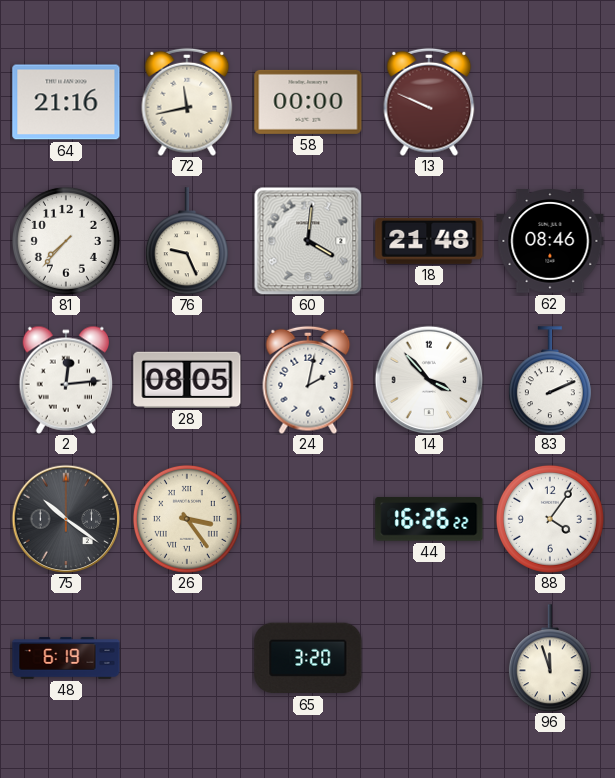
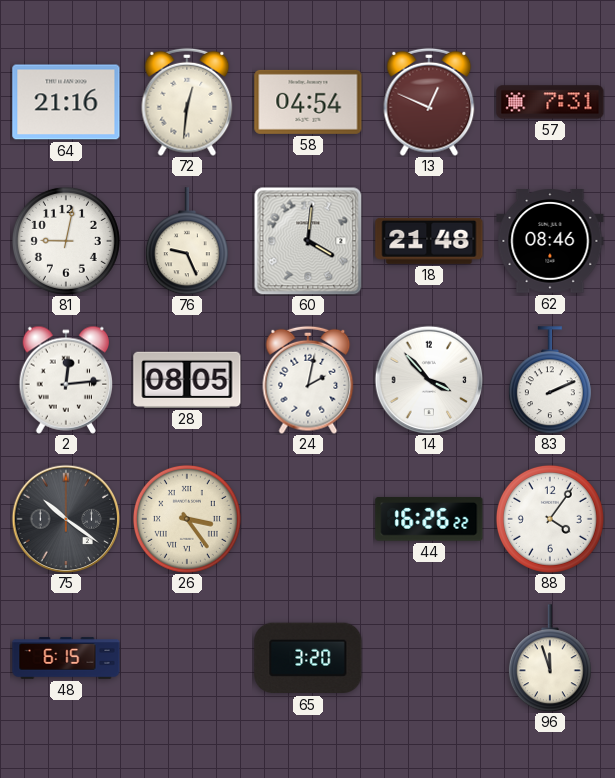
72: 11:43 -> 12:31 (187, 102)
58: 00:00 -> 04:54 (308, 102)
13: 9:49 -> 12:49 (429, 102)
57: none -> 7:31 (550, 102)
81: 7:37 -> 9:02 (66, 241)
48: 6:19 -> 6:15 (66, 658)
